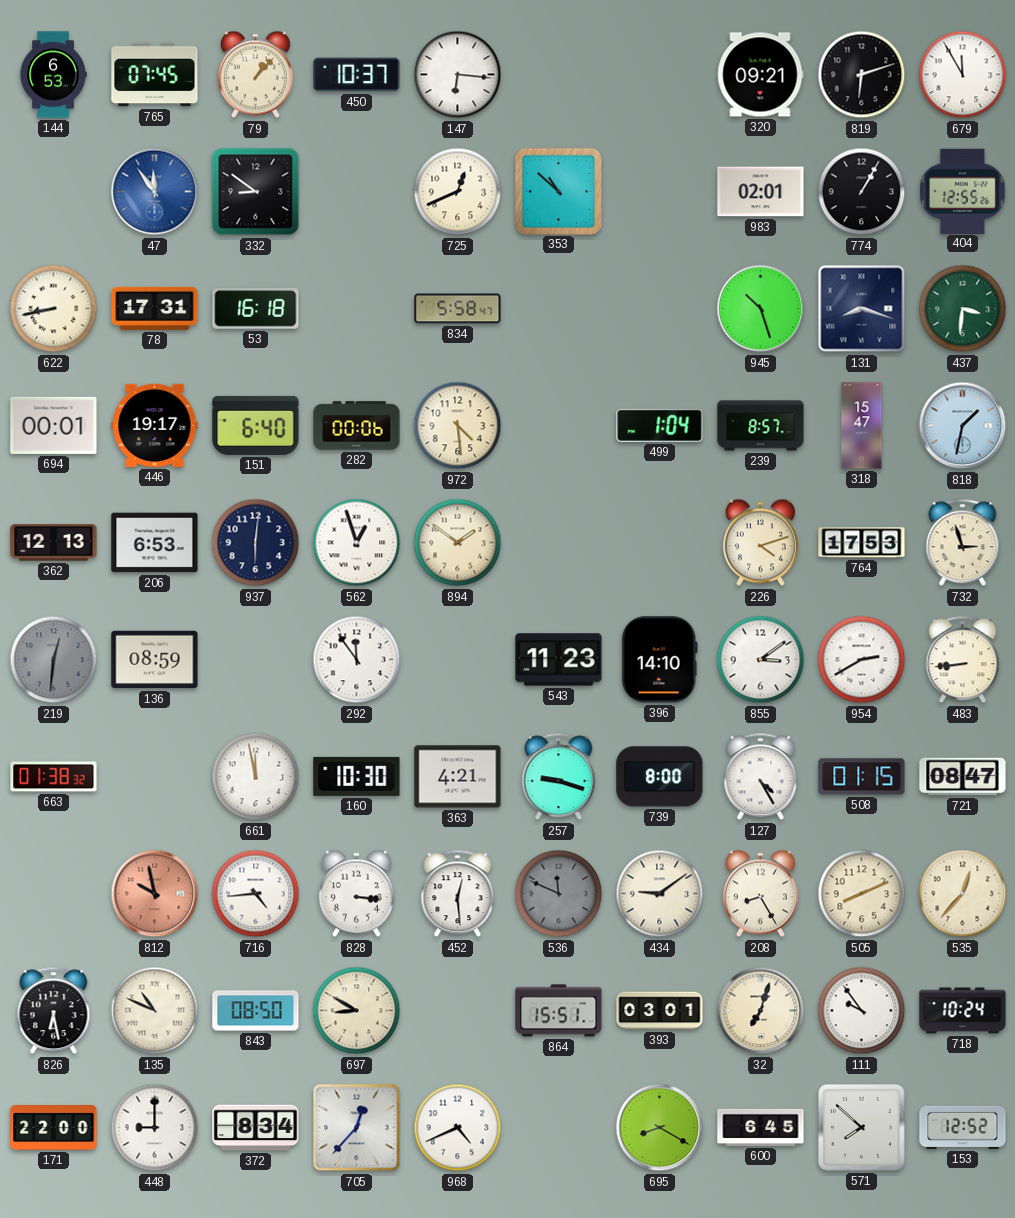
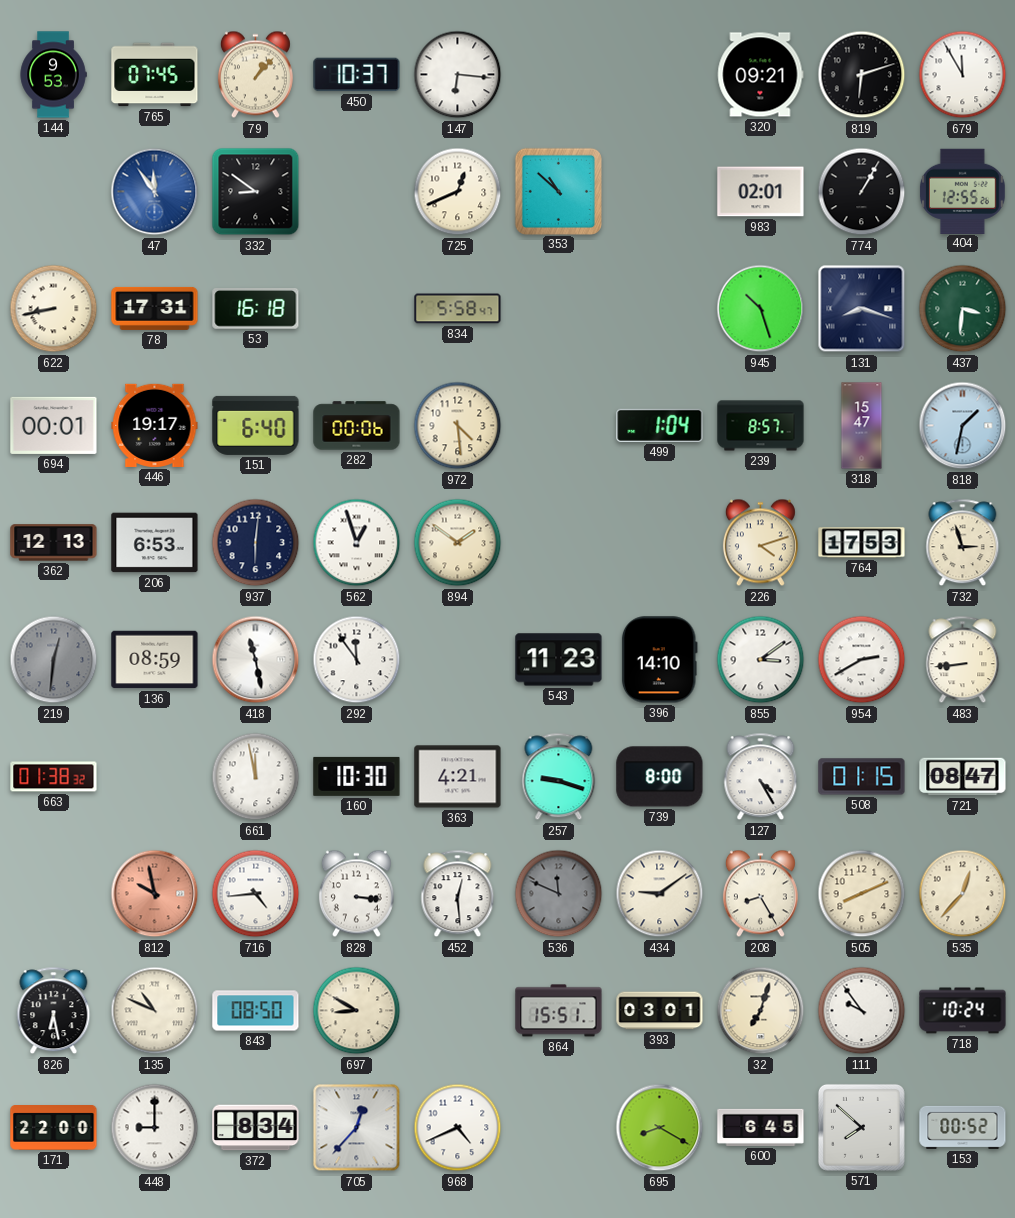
144: 6:53 -> 9:53 (53, 75)
418: none -> 11:28 (256, 660)
153: 12:52 -> 00:52 (963, 1127)
